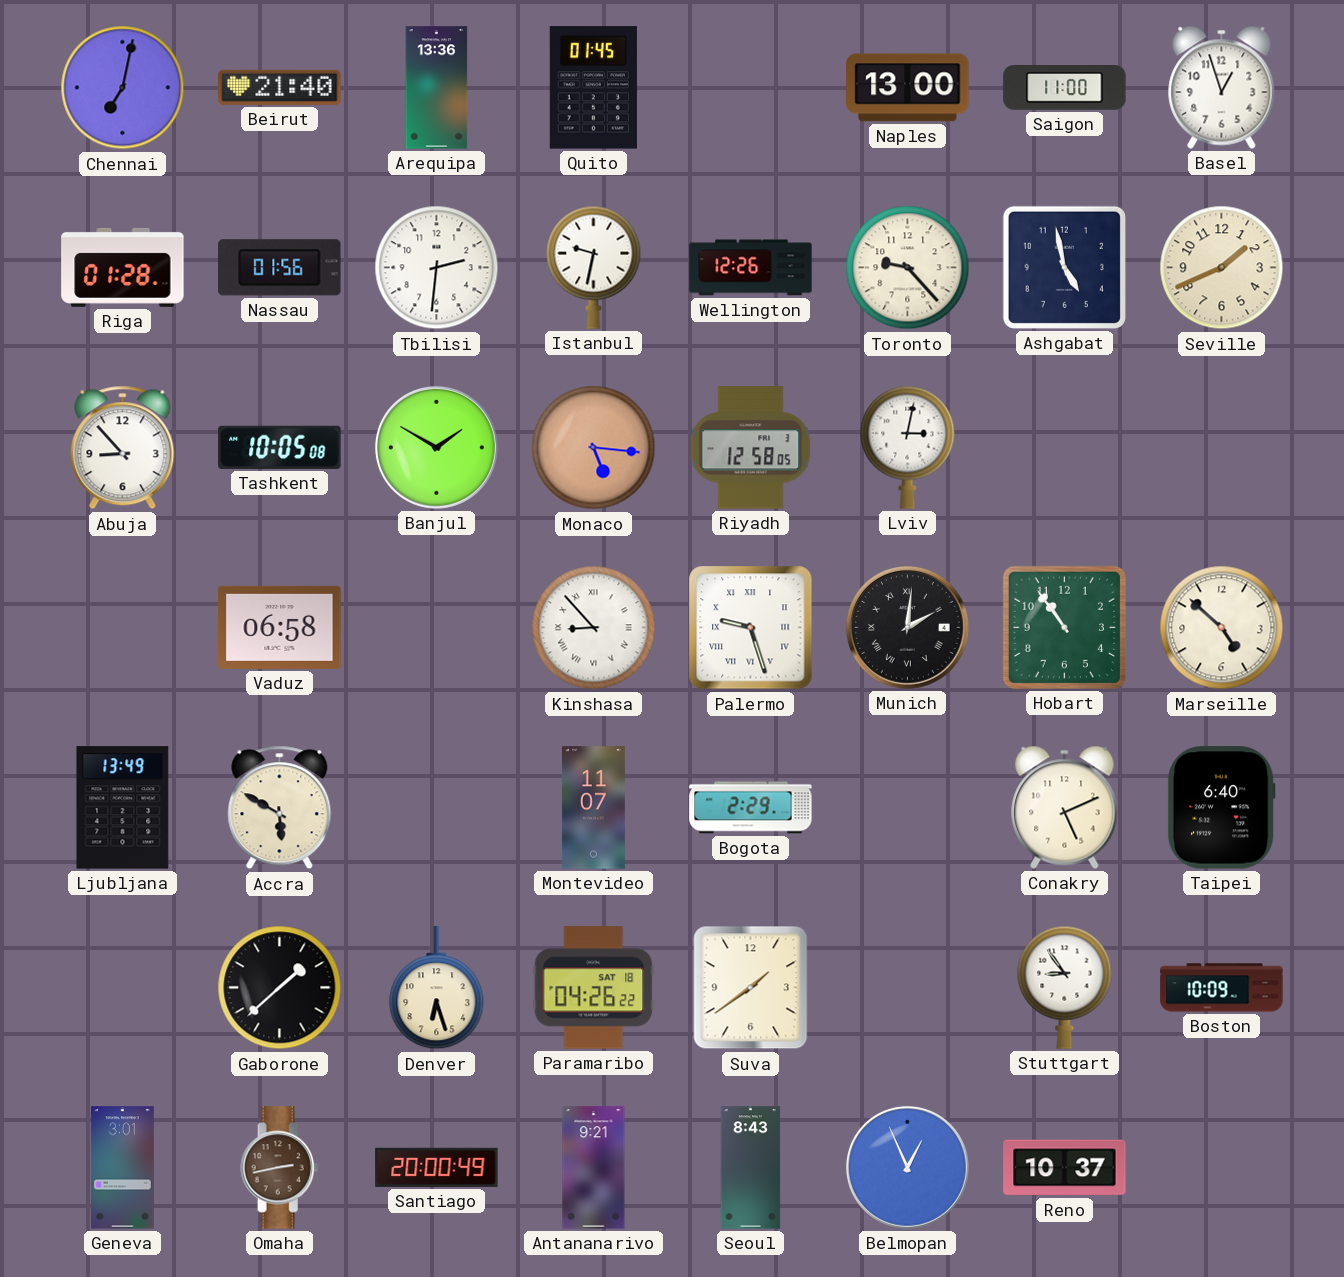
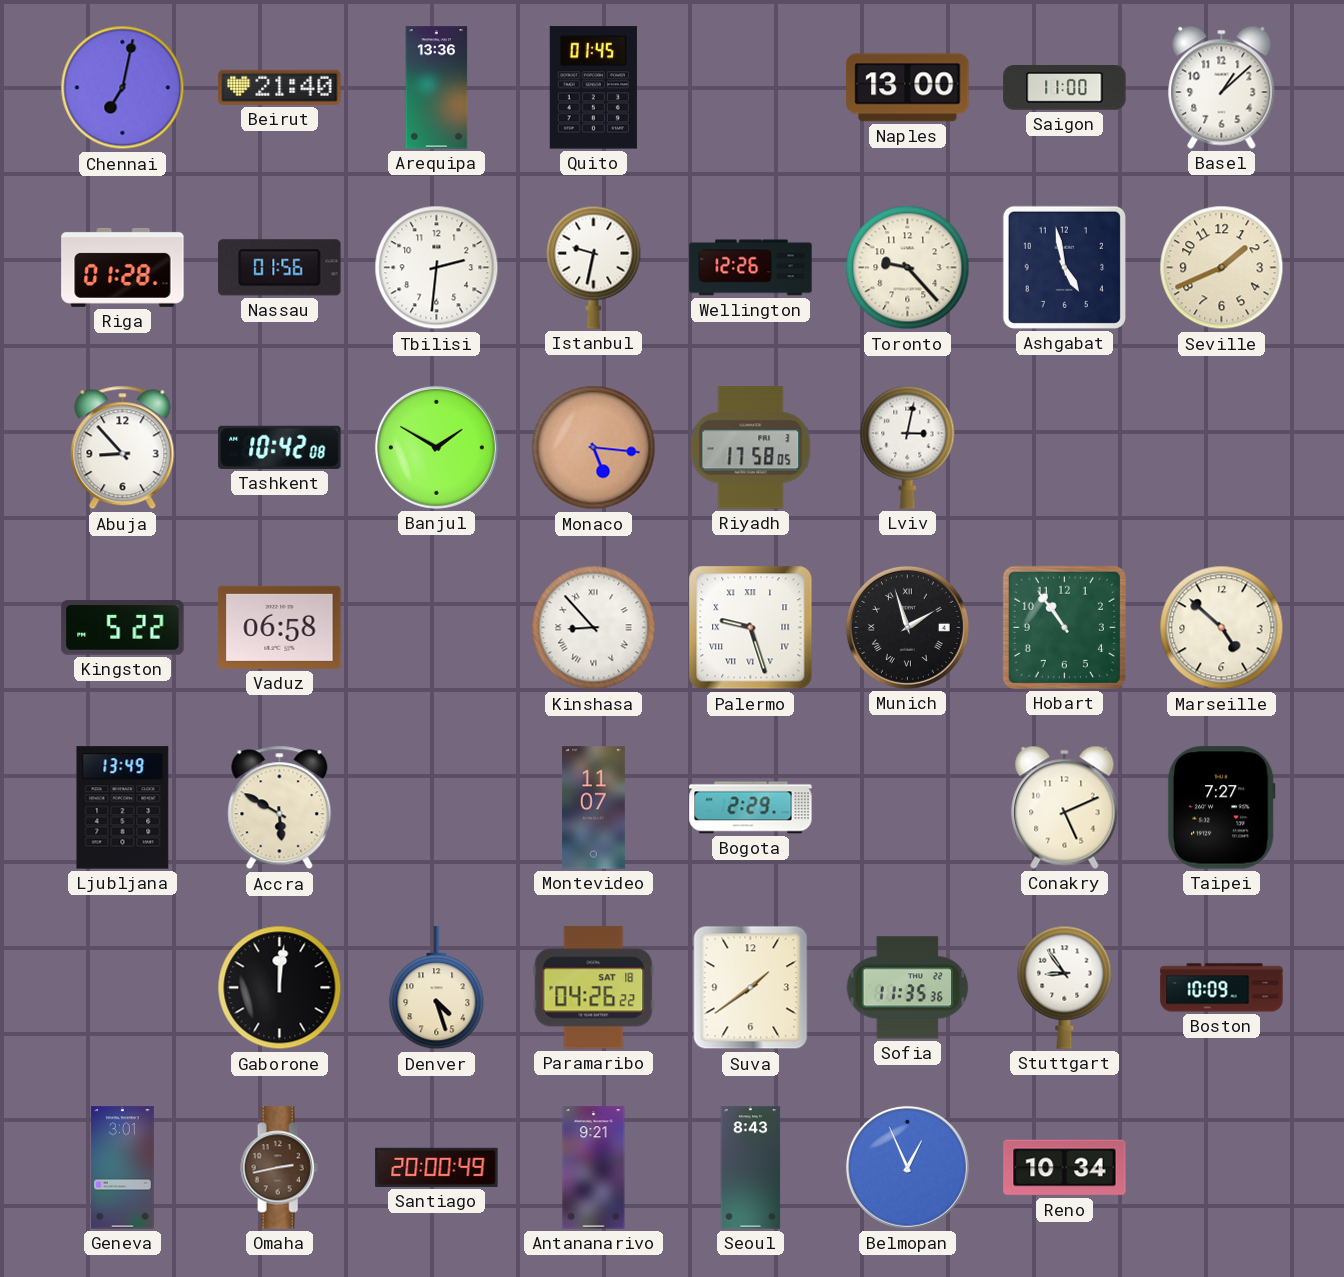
Basel: 12:57 -> 1:08 (1222, 87)
Tashkent: 10:05 -> 10:42 (280, 447)
Riyadh: 12:58 -> 17:58 (751, 448)
Kingston: none -> 5:22 (123, 628)
Munich: 2:01 -> 1:57 (907, 627)
Taipei: 6:40 -> 7:27 (1221, 808)
Gaborone: 1:38 -> 12:01 (280, 988)
Denver: 6:27 -> 4:27 (437, 988)
Sofia: none -> 11:35 (908, 988)
Reno: 10:37 -> 10:34 (1065, 1168)
